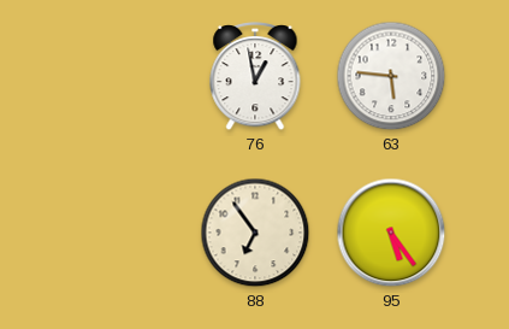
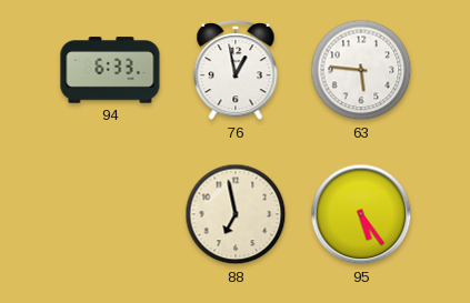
94: none -> 6:33 (110, 70)
88: 6:54 -> 6:58 (236, 214)
